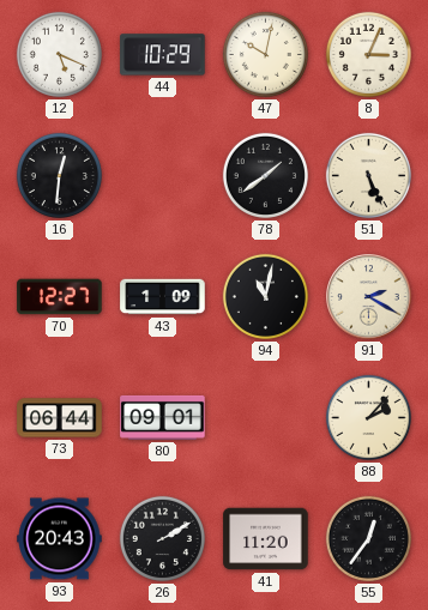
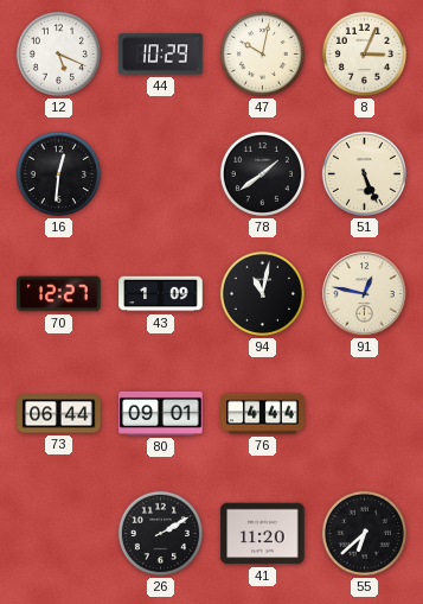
91: 2:20 -> 12:47 (365, 294)
76: none -> 4:44 (263, 414)
88: 2:07 -> none (368, 417)
93: 20:43 -> none (60, 539)
55: 12:36 -> 6:38 (364, 533)
